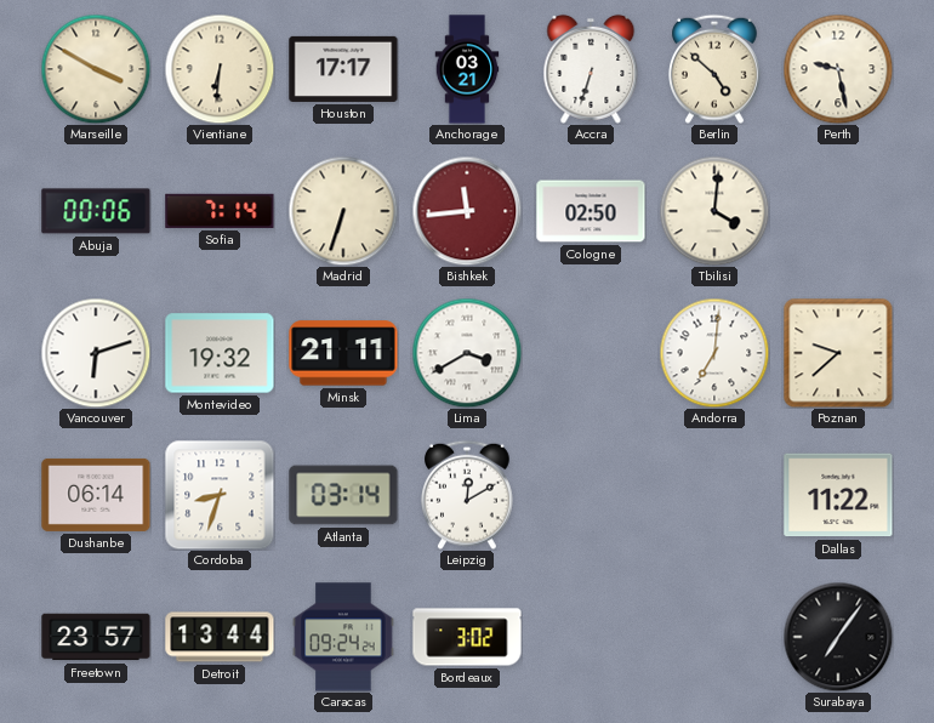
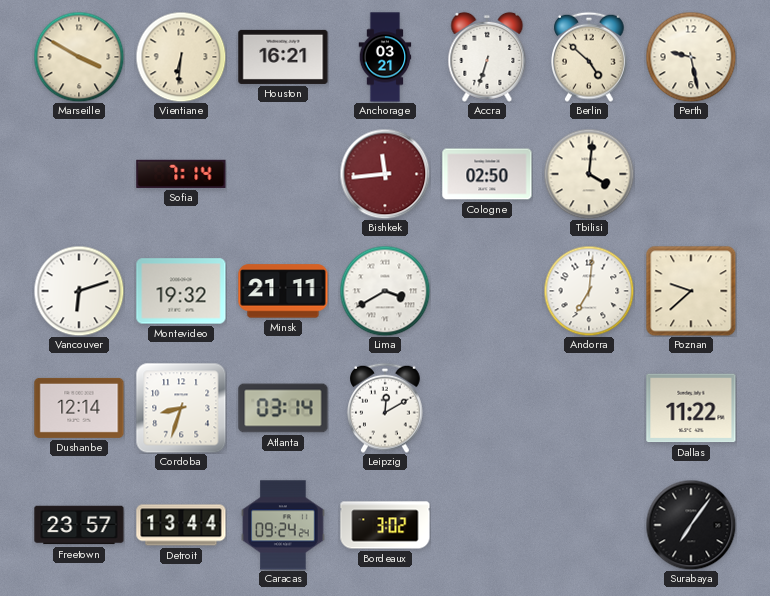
Houston: 17:17 -> 16:21 (283, 57)
Abuja: 00:06 -> none (96, 211)
Madrid: 6:33 -> none (343, 211)
Dushanbe: 06:14 -> 12:14 (79, 408)
